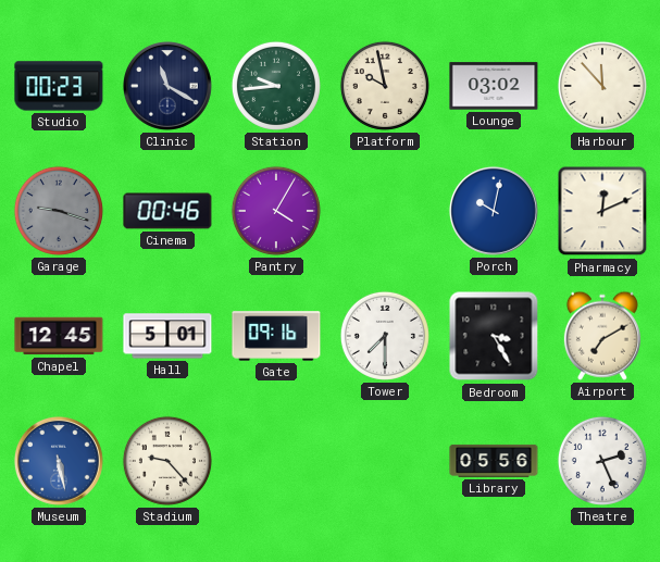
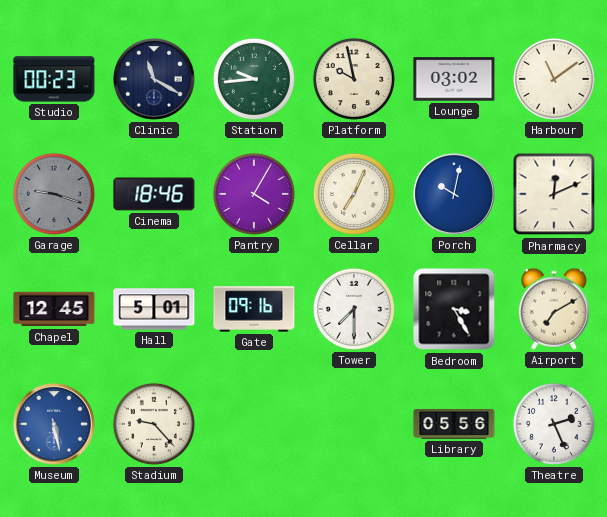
Harbour: 11:53 -> 11:09 (554, 79)
Cinema: 00:46 -> 18:46 (154, 194)
Cellar: none -> 7:04 (354, 194)
